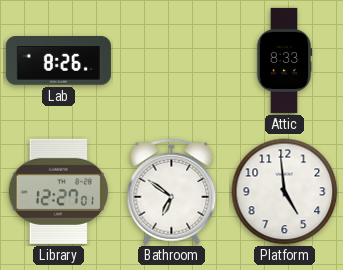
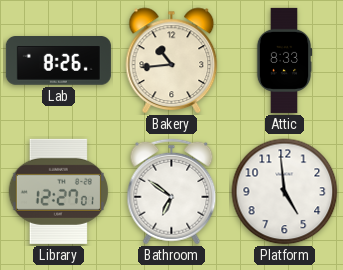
Bakery: none -> 10:44 (172, 61)
